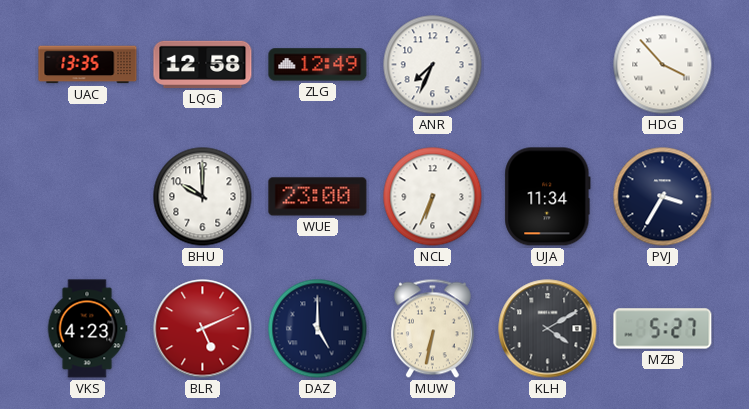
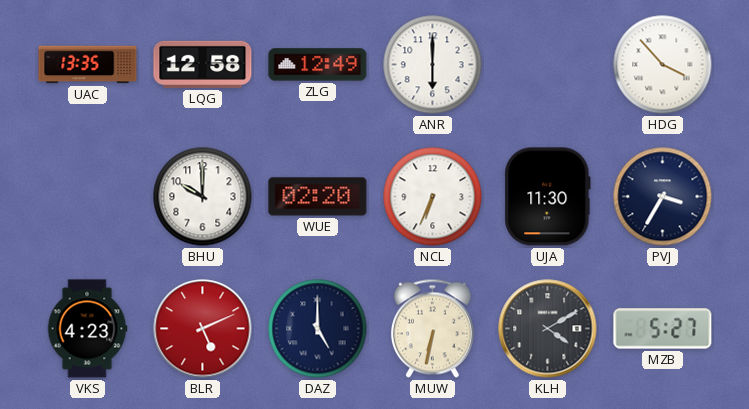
ANR: 7:34 -> 6:00 (433, 65)
WUE: 23:00 -> 02:20 (318, 197)
UJA: 11:34 -> 11:30 (548, 197)
